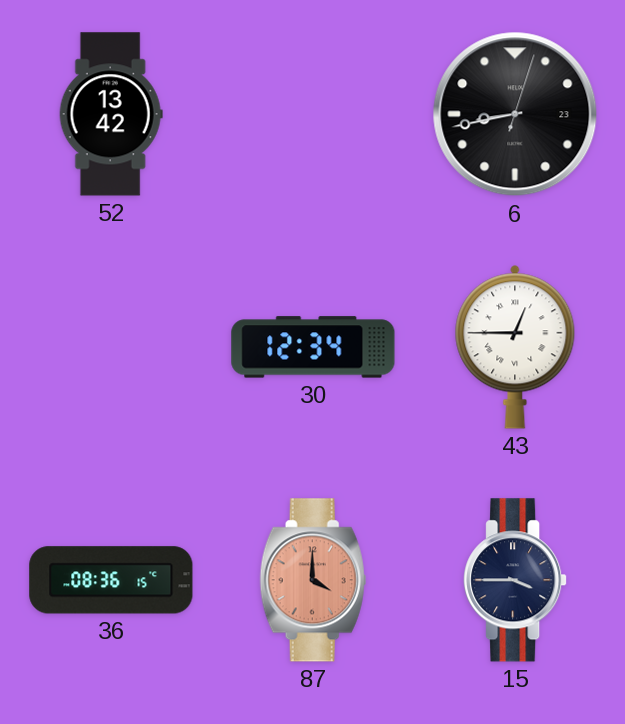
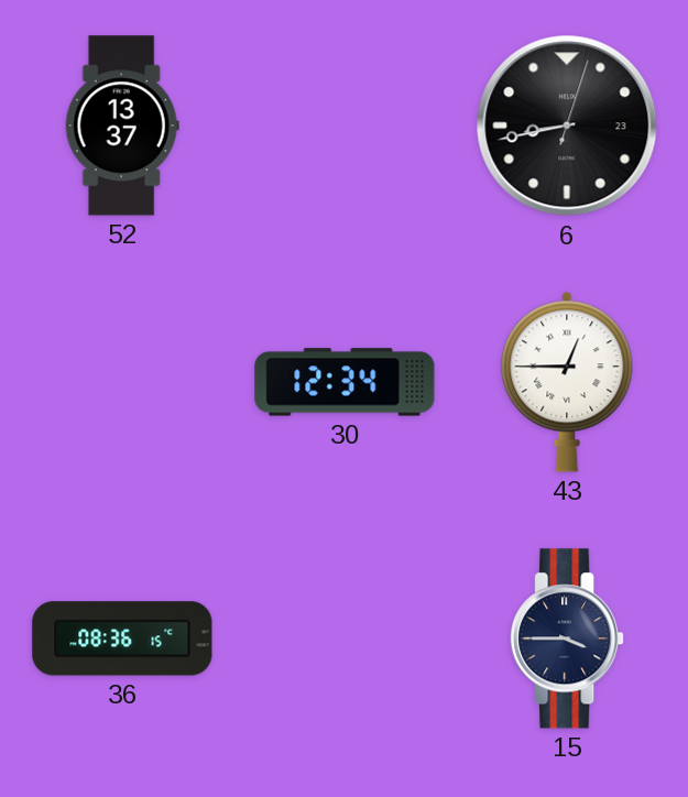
52: 13:42 -> 13:37 (122, 125)
87: 4:00 -> none (313, 580)
